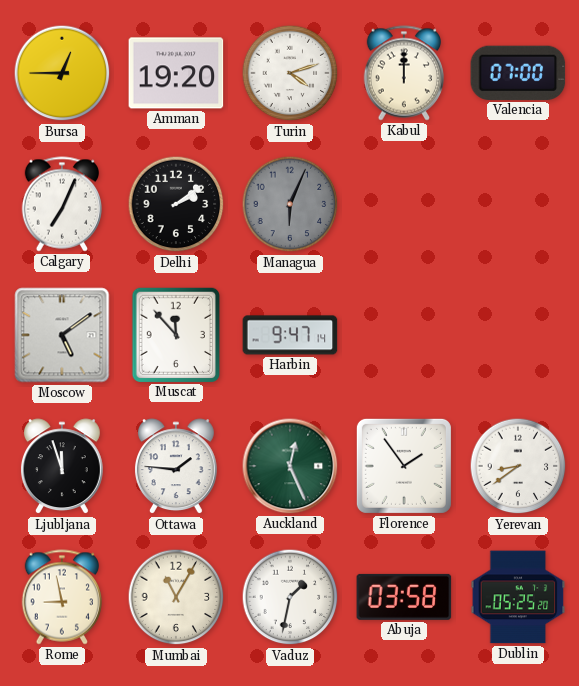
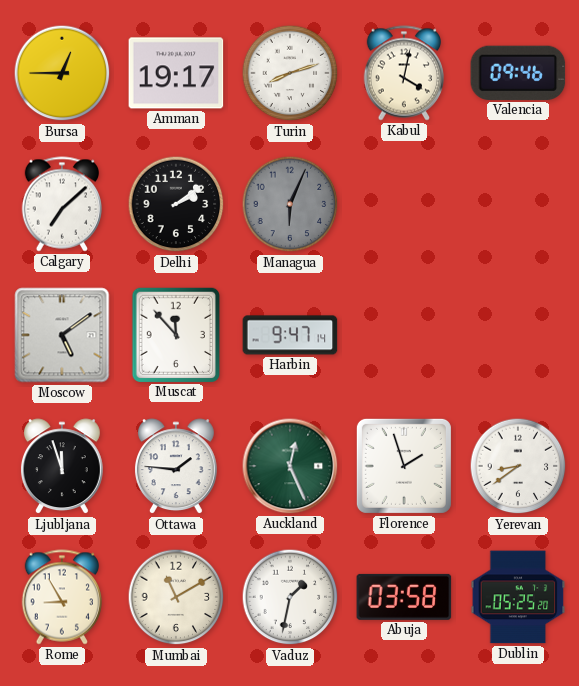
Amman: 19:20 -> 19:17 (176, 73)
Turin: 4:12 -> 8:12 (290, 73)
Kabul: 12:00 -> 4:02 (403, 73)
Valencia: 07:00 -> 09:46 (518, 73)
Calgary: 7:04 -> 7:08 (61, 204)
Florence: 1:54 -> 1:57 (404, 466)
Rome: 8:58 -> 8:55 (61, 597)
Mumbai: 11:05 -> 11:10 (176, 597)
